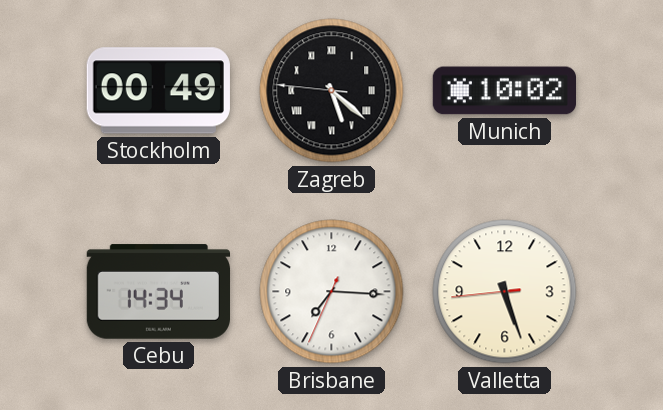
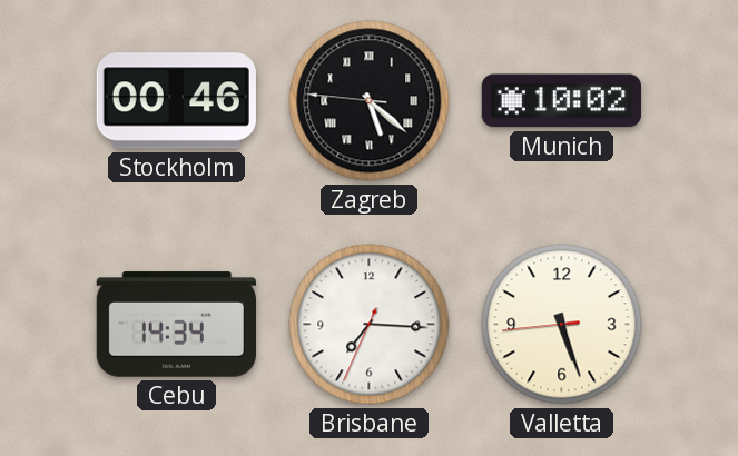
Stockholm: 00:49 -> 00:46 (176, 101)
